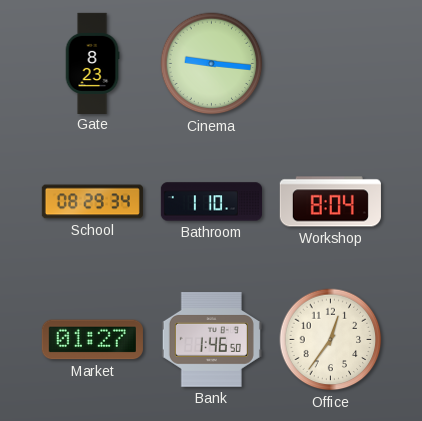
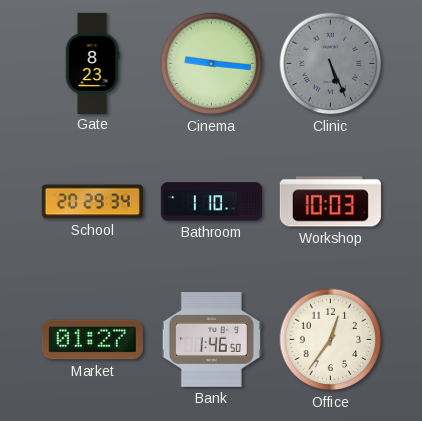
Clinic: none -> 5:26 (331, 64)
School: 08:29 -> 20:29 (92, 202)
Workshop: 8:04 -> 10:03 (330, 202)
